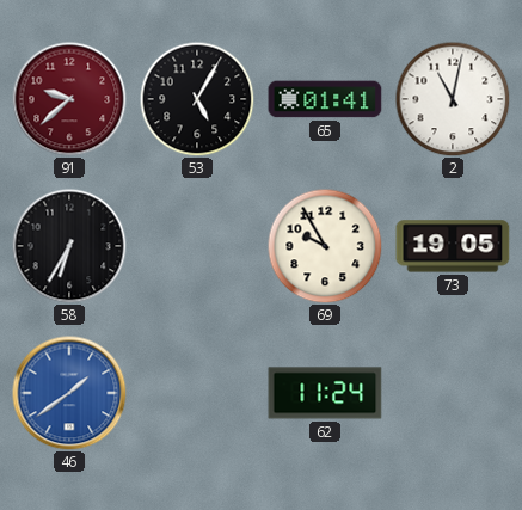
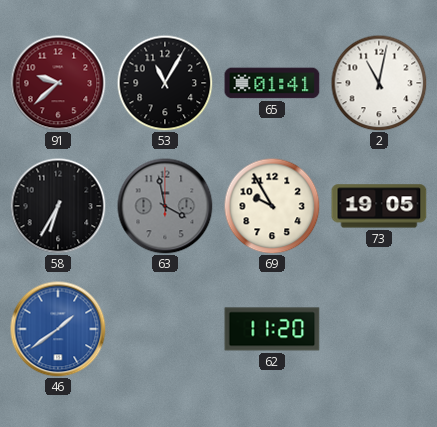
53: 5:05 -> 11:05 (165, 83)
63: none -> 3:58 (165, 206)
62: 11:24 -> 11:20 (272, 329)
